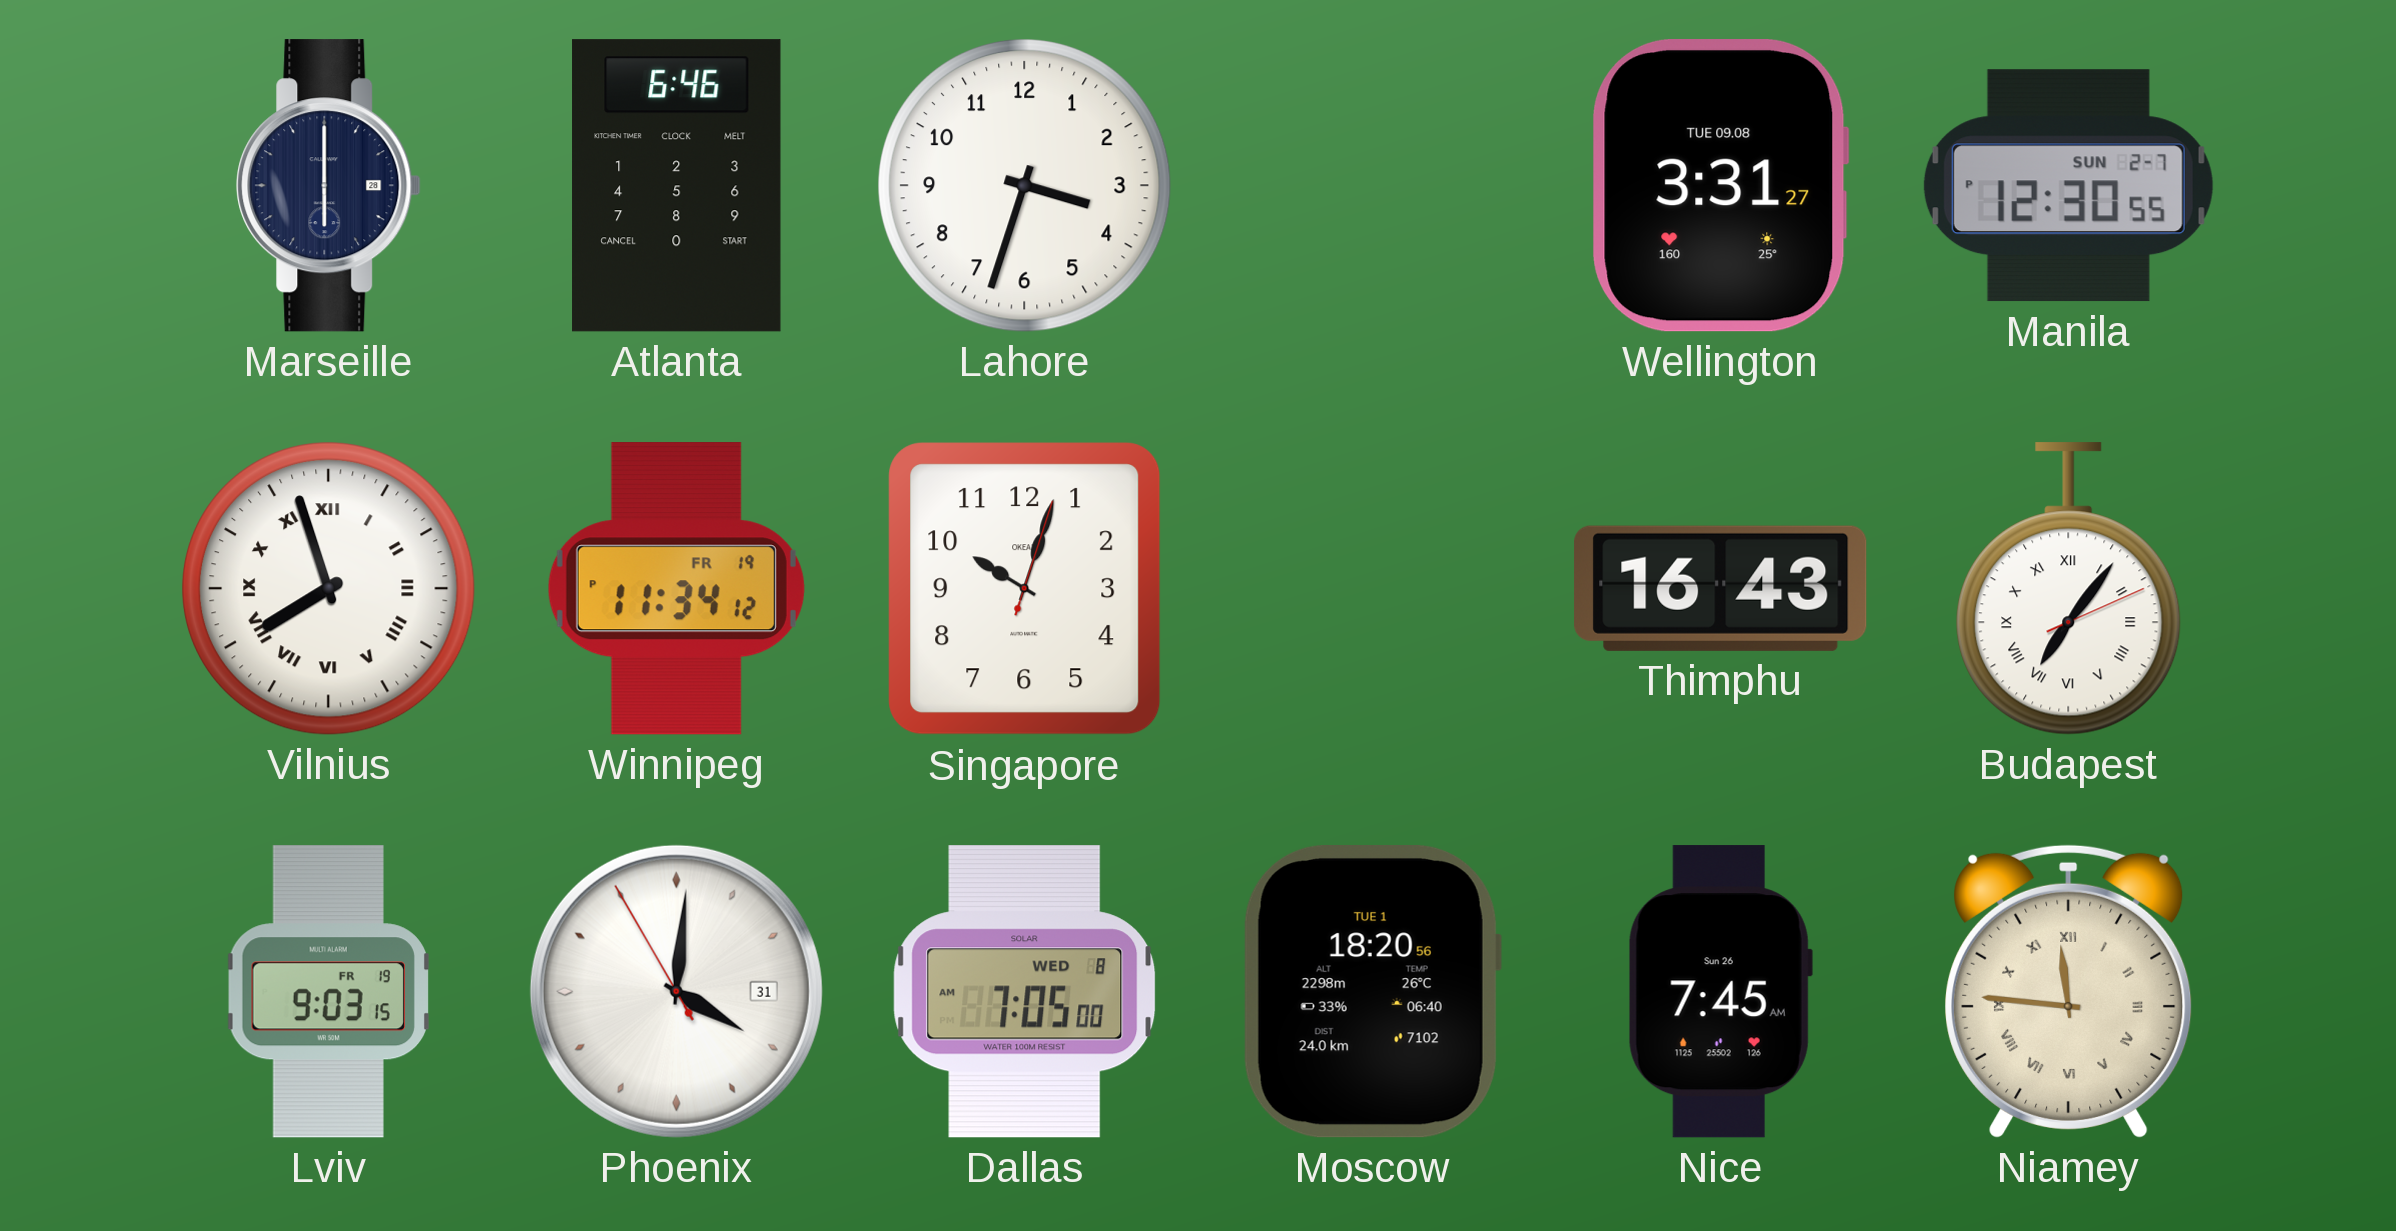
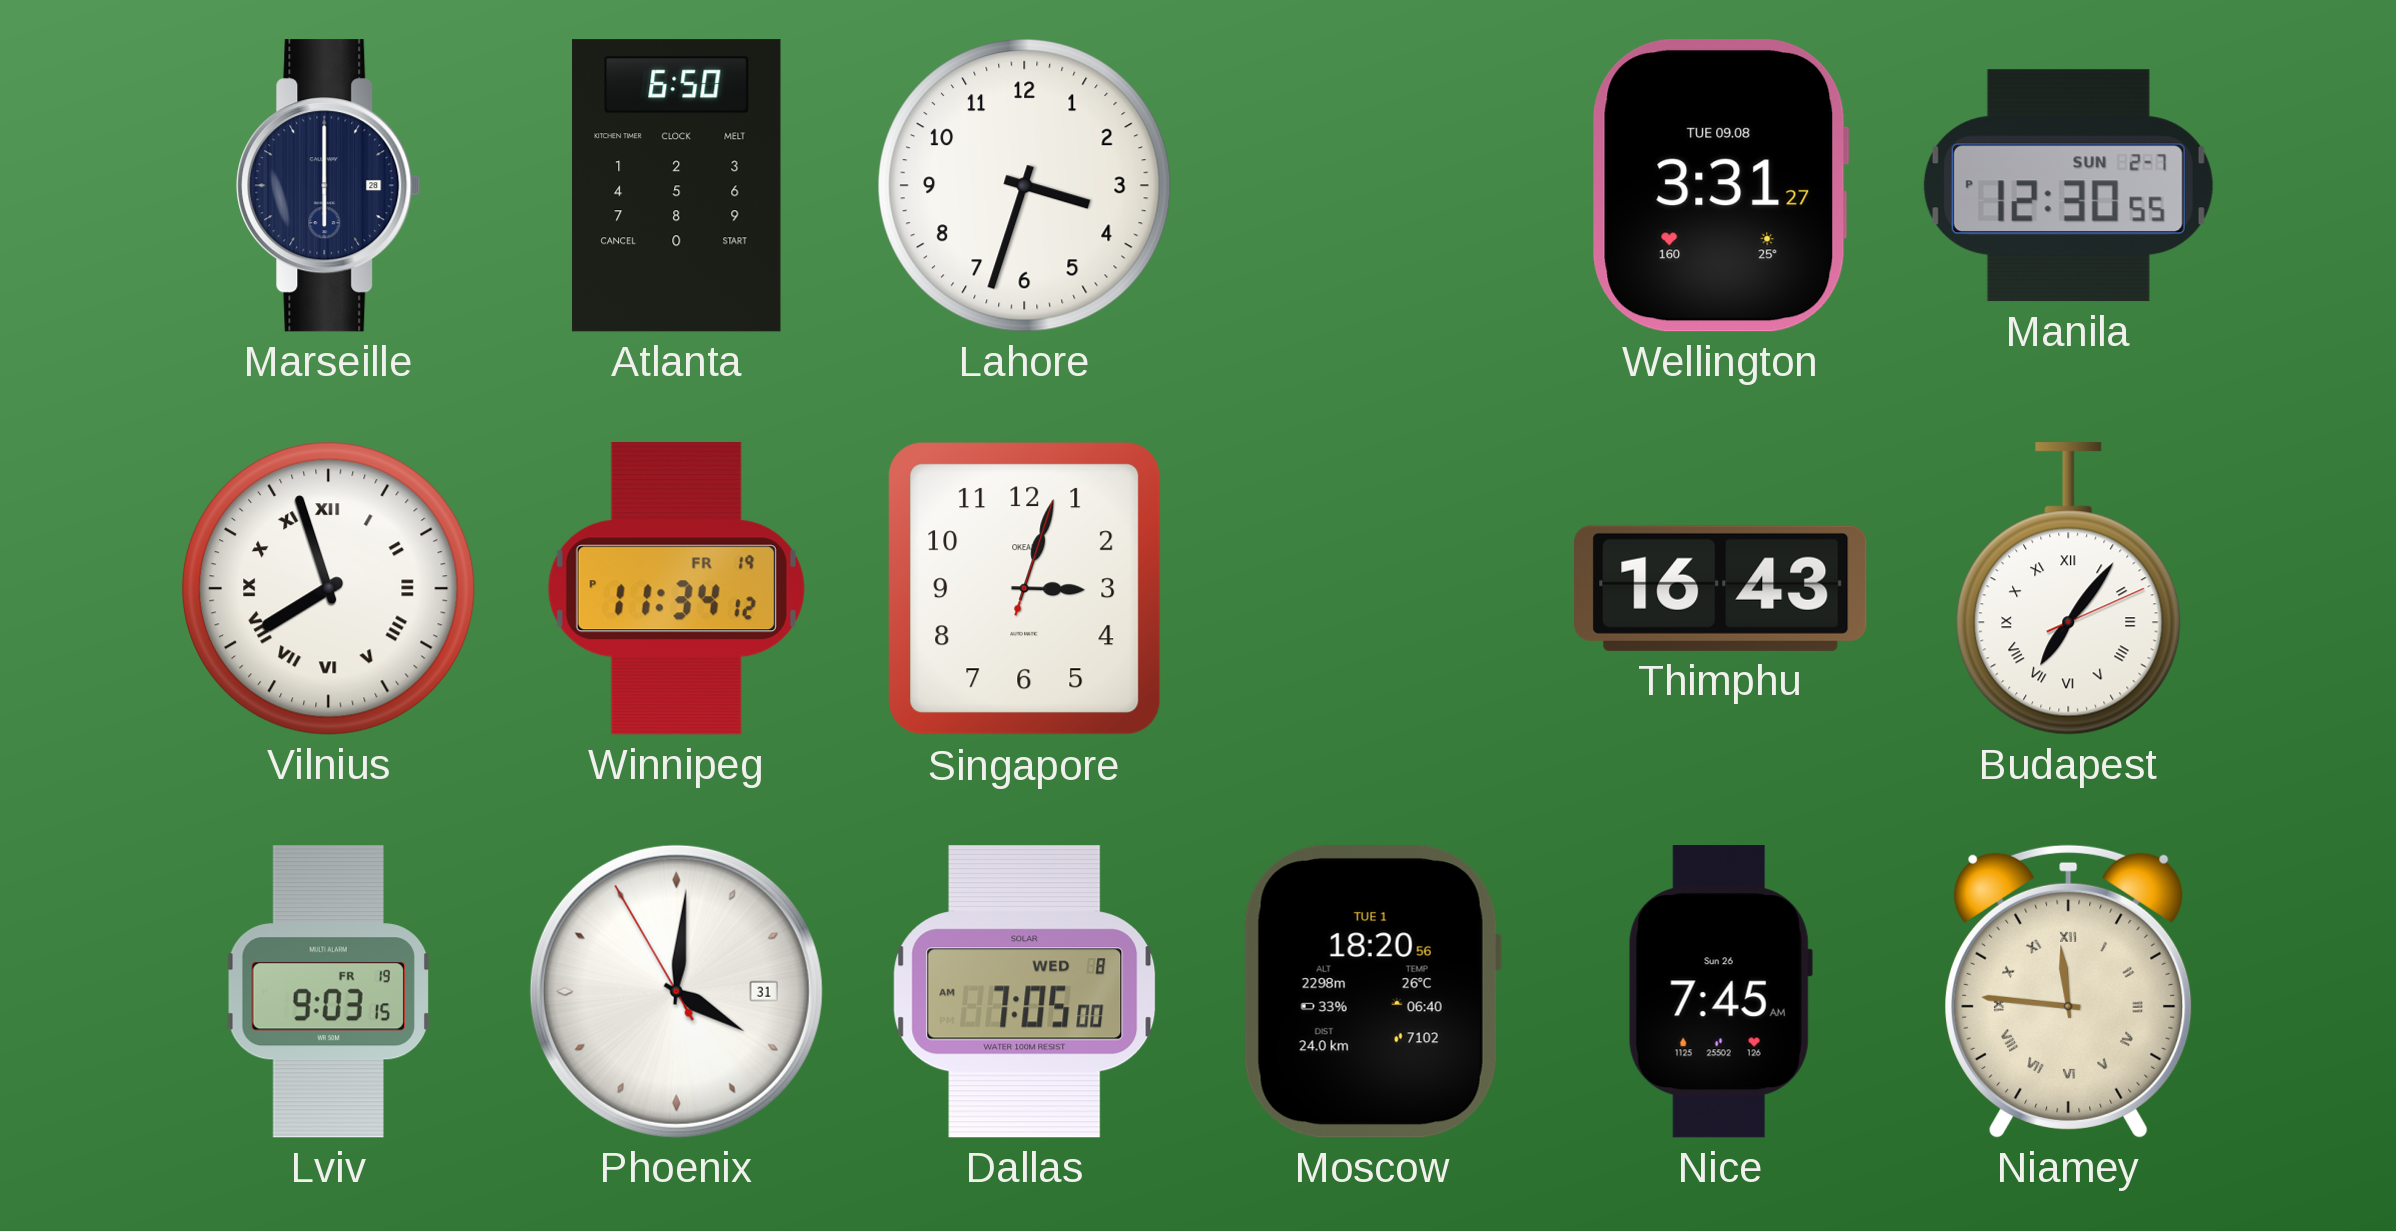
Atlanta: 6:46 -> 6:50 (677, 186)
Singapore: 10:03 -> 3:03 (1025, 589)
